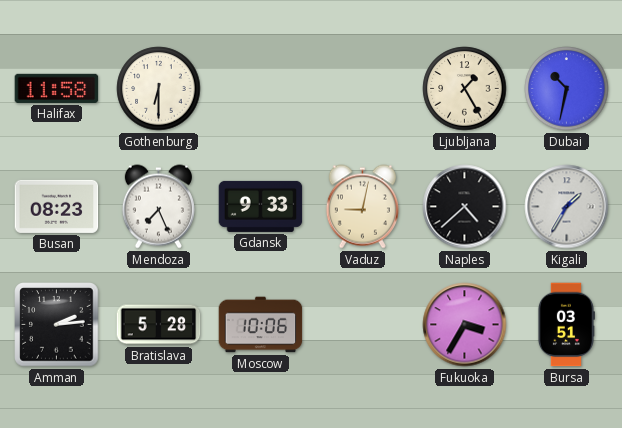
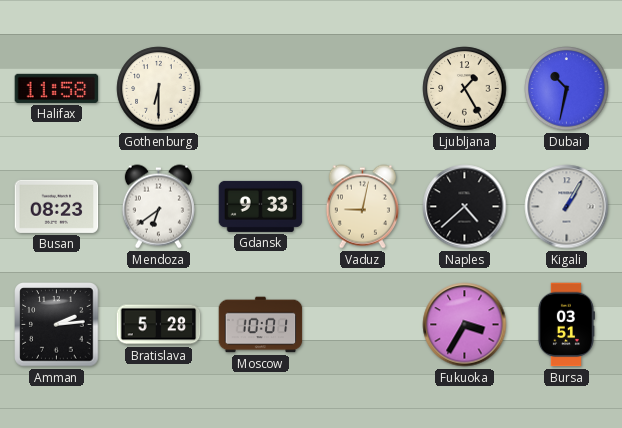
Mendoza: 7:26 -> 6:39 (158, 207)
Kigali: 1:35 -> 1:05 (567, 207)
Moscow: 10:06 -> 10:01 (261, 325)
